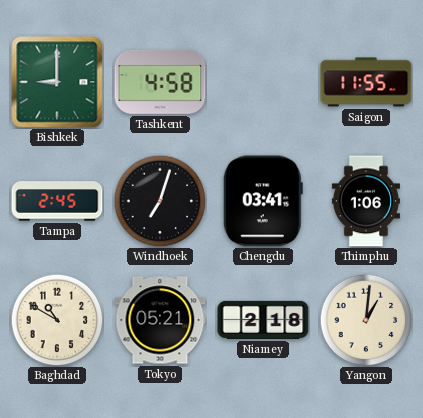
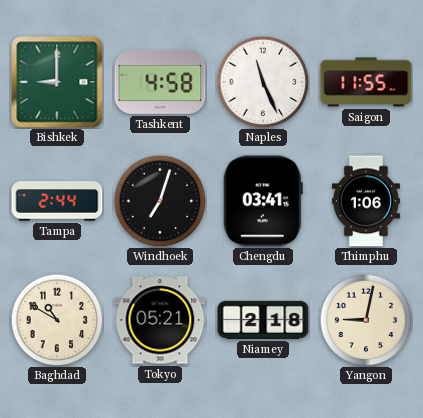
Naples: none -> 11:26 (263, 82)
Tampa: 2:45 -> 2:44 (57, 201)
Yangon: 1:01 -> 9:02 (366, 320)
